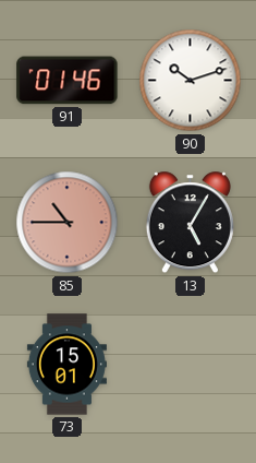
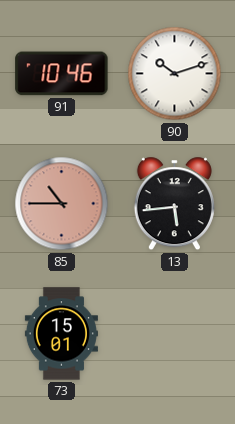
91: 01:46 -> 10:46 (62, 74)
13: 5:05 -> 5:44 (174, 204)
